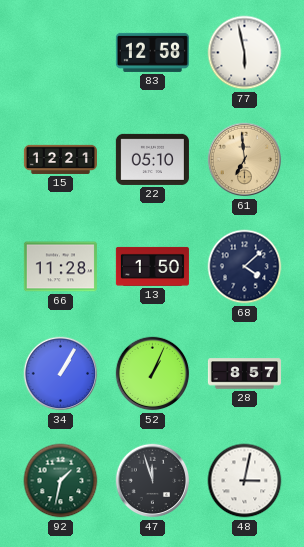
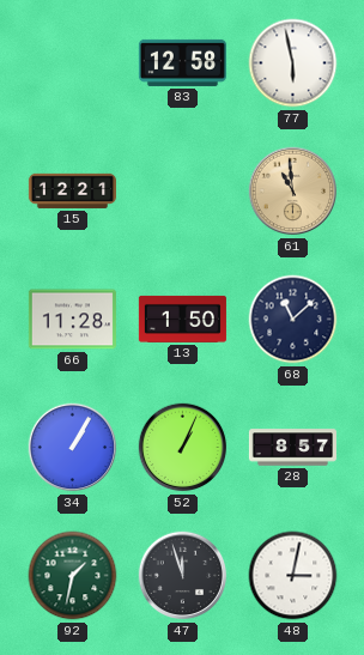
22: 05:10 -> none (152, 159)
61: 6:59 -> 10:59 (293, 192)
68: 4:08 -> 11:08 (293, 320)
